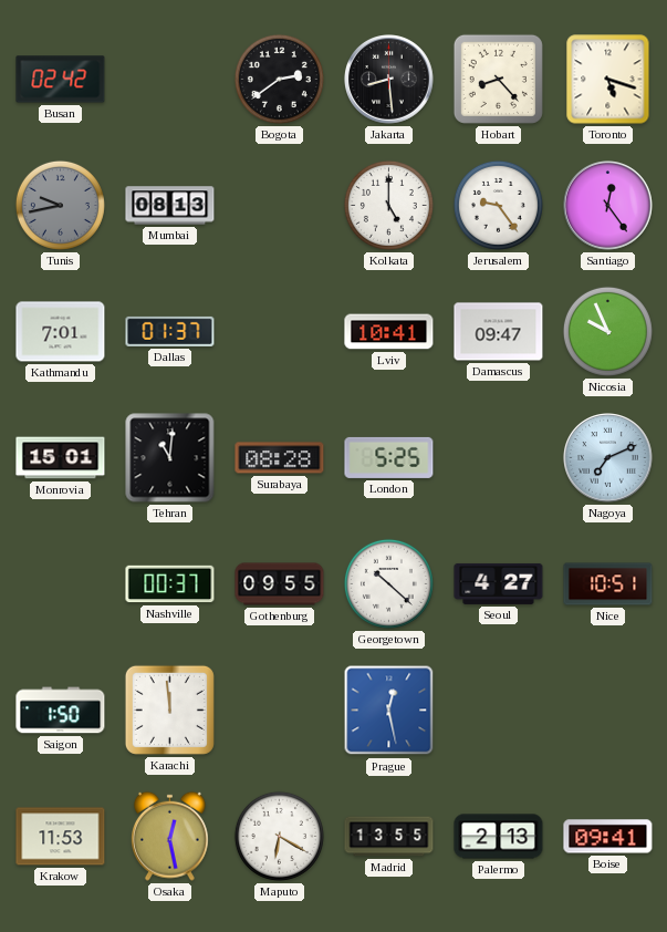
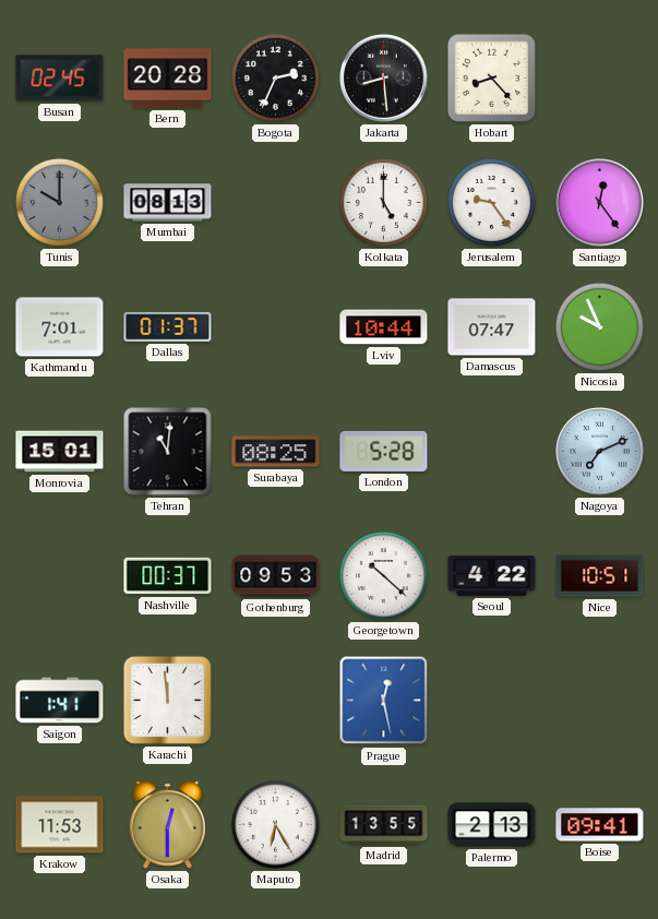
Busan: 02:42 -> 02:45 (60, 79)
Bern: none -> 20:28 (168, 79)
Bogota: 2:39 -> 2:34 (275, 77)
Toronto: 5:18 -> none (608, 80)
Tunis: 9:43 -> 10:00 (59, 202)
Lviv: 10:41 -> 10:44 (384, 327)
Damascus: 09:47 -> 07:47 (492, 327)
Surabaya: 08:28 -> 08:25 (276, 452)
London: 5:25 -> 5:28 (384, 451)
Gothenburg: 09:55 -> 09:53 (276, 576)
Seoul: 4:27 -> 4:22 (492, 575)
Saigon: 1:50 -> 1:41 (60, 701)
Osaka: 12:28 -> 12:30 (167, 824)
Maputo: 6:20 -> 6:25 (275, 824)
